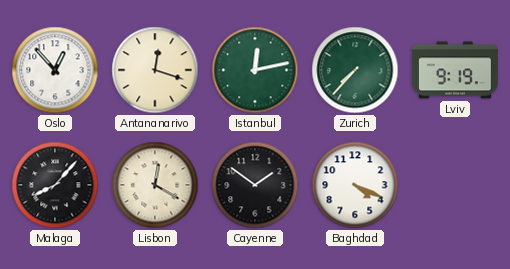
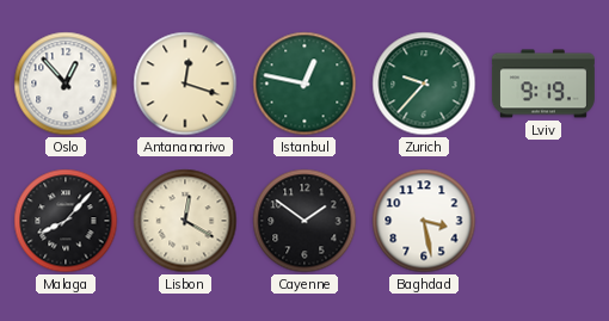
Istanbul: 12:13 -> 12:47 (304, 84)
Zurich: 7:37 -> 9:37 (424, 84)
Baghdad: 4:19 -> 3:28 (424, 221)
